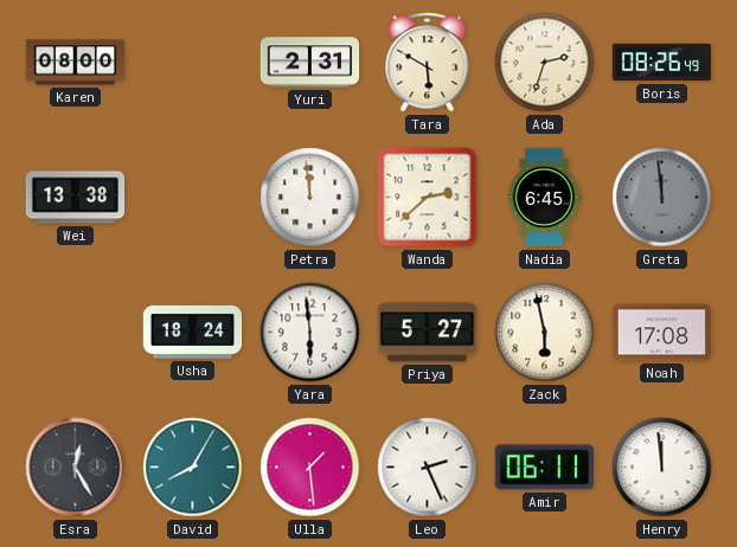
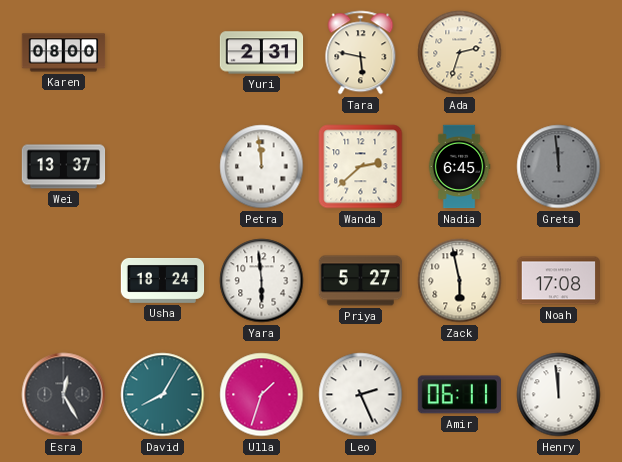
Tara: 5:50 -> 5:47 (361, 53)
Boris: 08:26 -> none (662, 63)
Wei: 13:38 -> 13:37 (64, 167)
Ulla: 1:29 -> 1:33 (262, 395)
